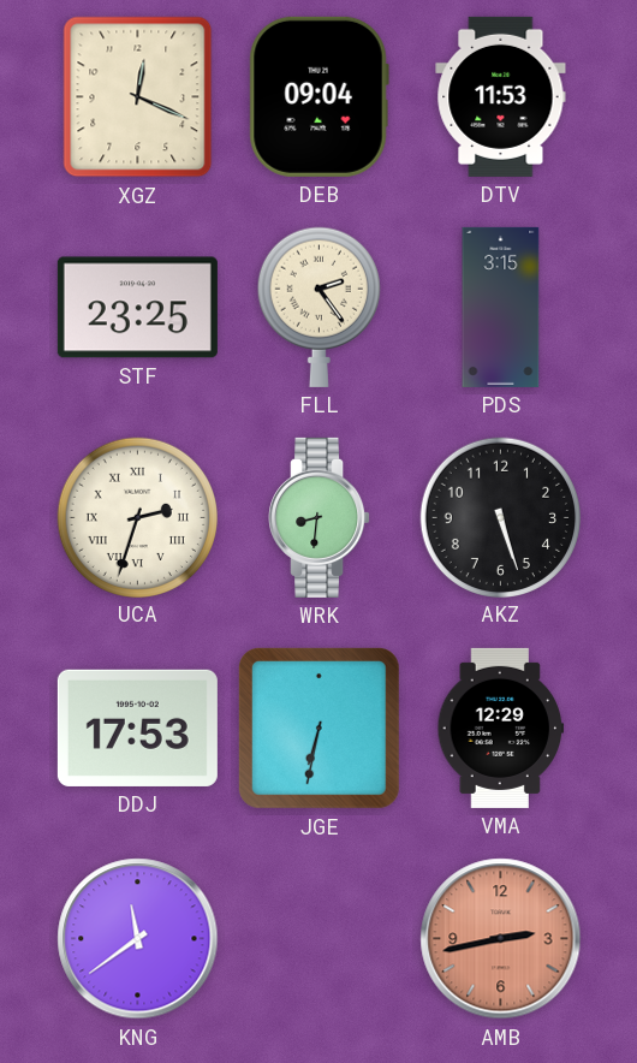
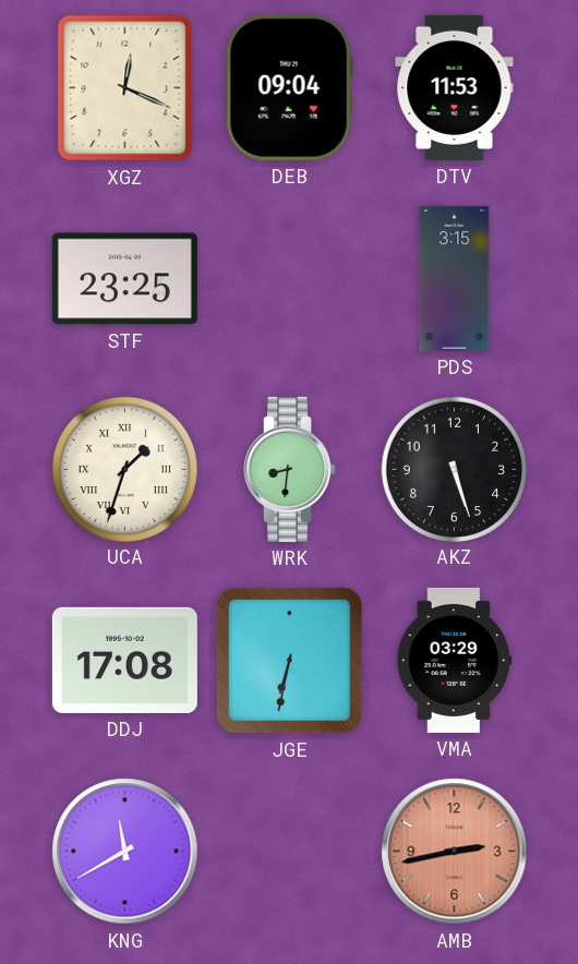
FLL: 2:24 -> none (318, 307)
UCA: 2:33 -> 1:33 (124, 469)
DDJ: 17:53 -> 17:08 (124, 660)
VMA: 12:29 -> 03:29 (455, 660)
KNG: 11:39 -> 11:40 (125, 852)
